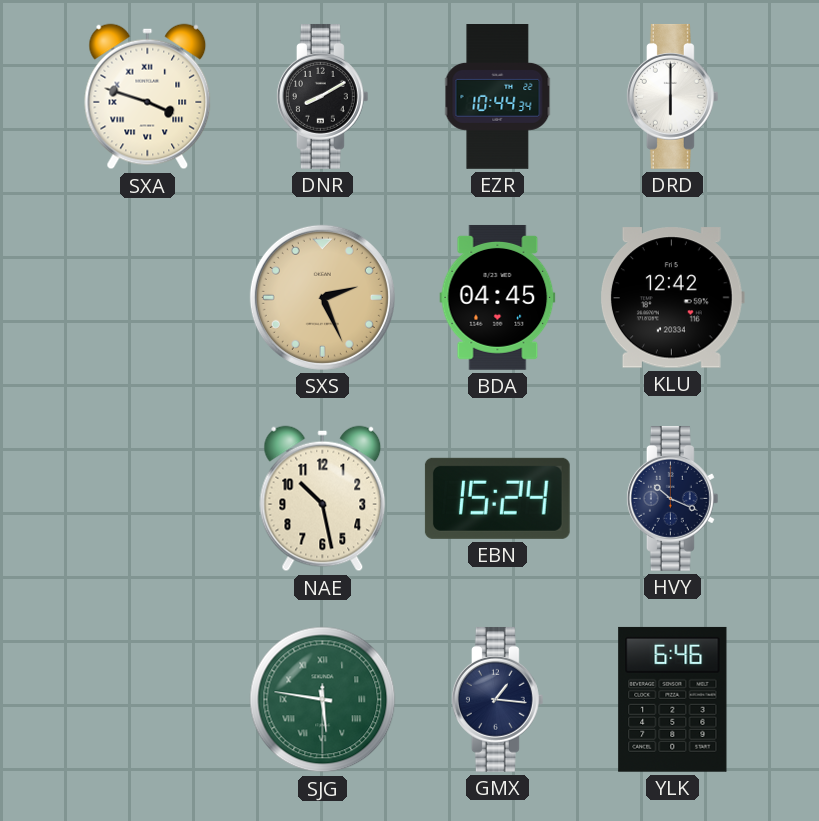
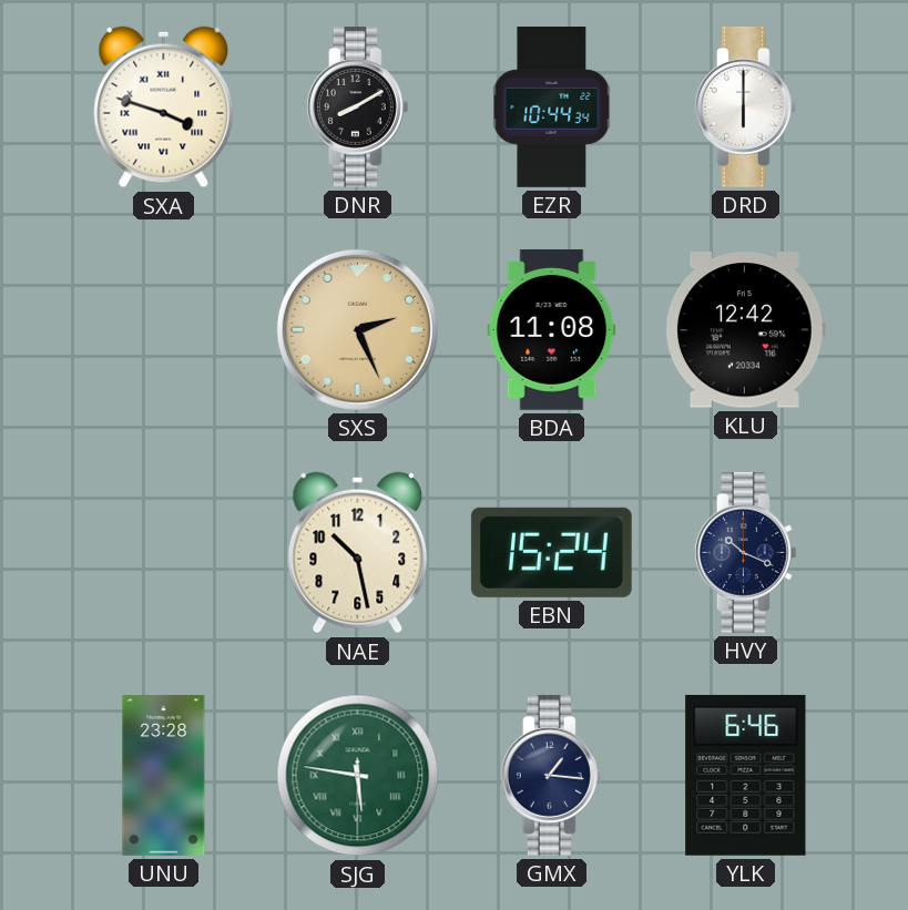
BDA: 04:45 -> 11:08 (552, 329)
UNU: none -> 23:28 (164, 776)
